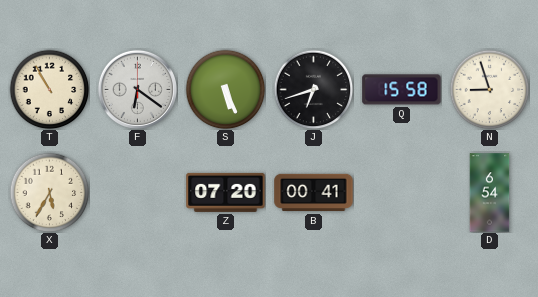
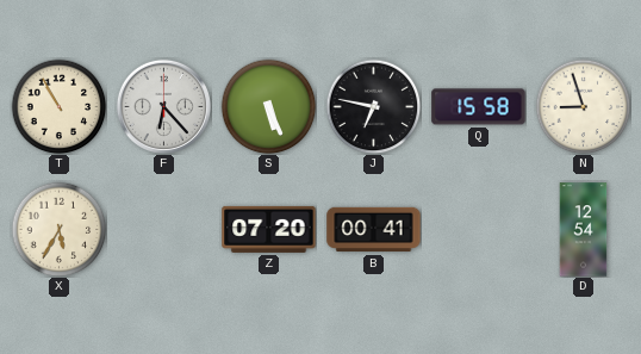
F: 6:21 -> 6:23 (163, 106)
J: 6:42 -> 6:47 (373, 106)
D: 6:54 -> 12:54 (584, 230)
